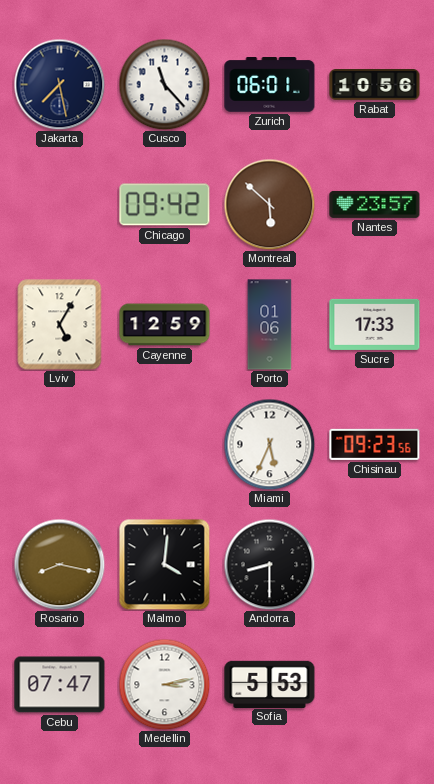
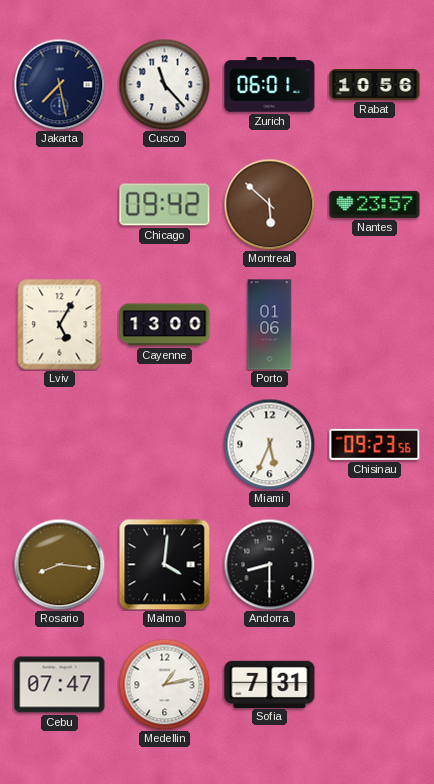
Cayenne: 12:59 -> 13:00 (165, 325)
Sucre: 17:33 -> none (375, 324)
Rosario: 8:17 -> 8:16 (59, 564)
Medellin: 3:13 -> 1:13 (164, 684)
Sofia: 5:53 -> 7:31 (270, 684)
